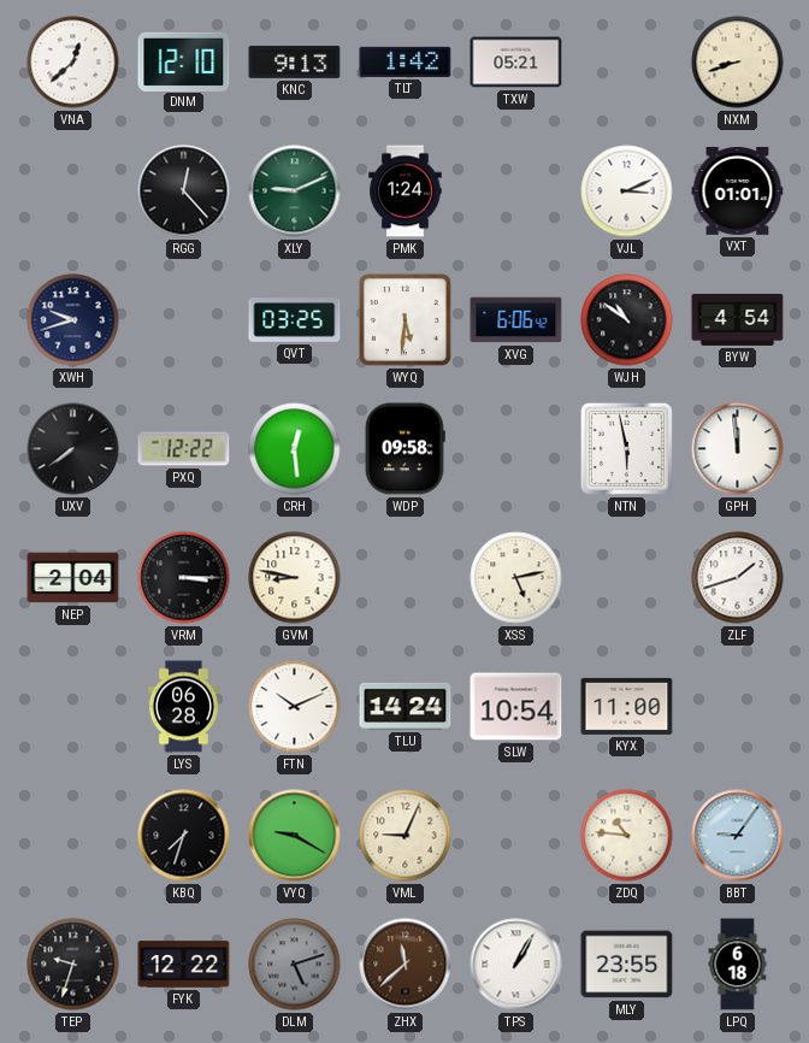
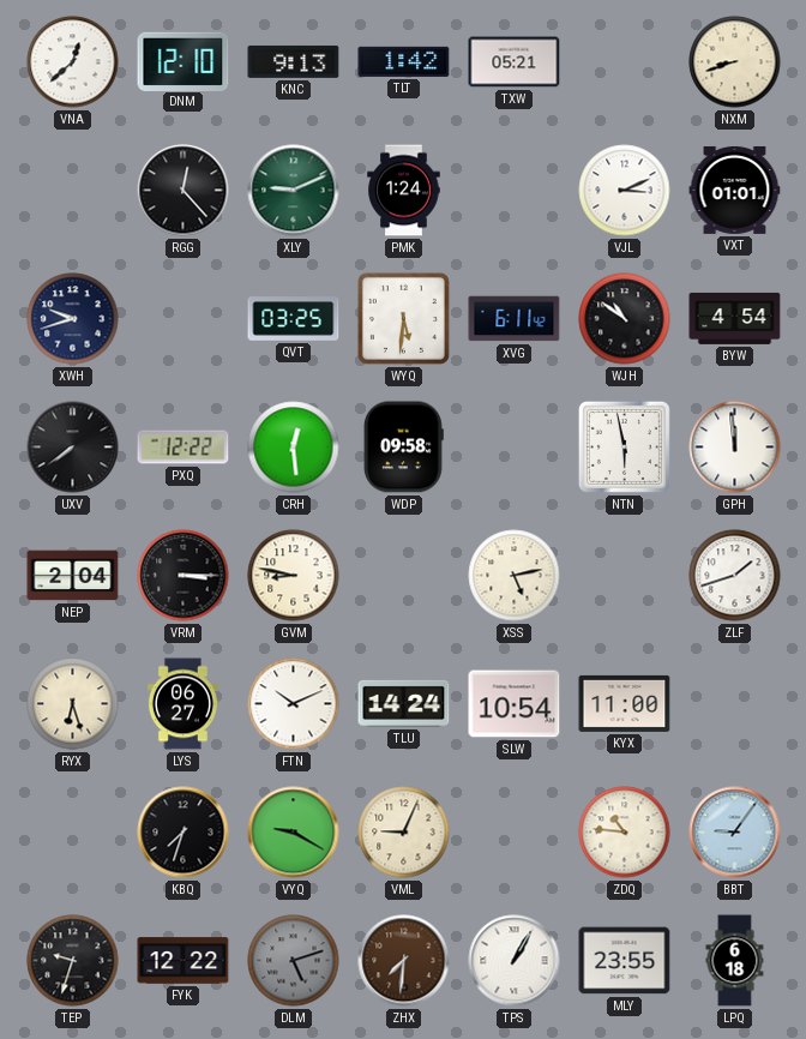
XVG: 6:06 -> 6:11 (515, 319)
RYX: none -> 6:27 (73, 704)
LYS: 06:28 -> 06:27 (182, 704)
ZHX: 11:38 -> 7:31 (404, 961)
